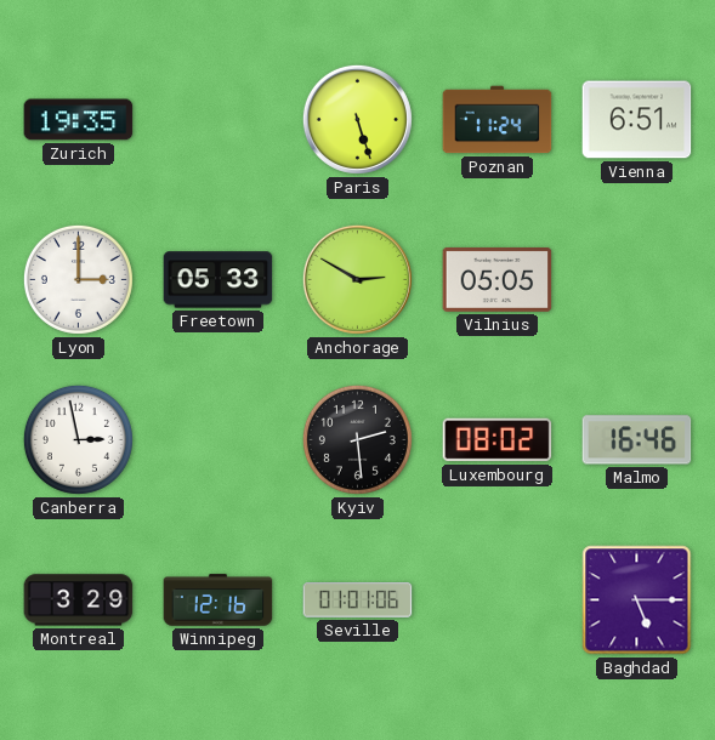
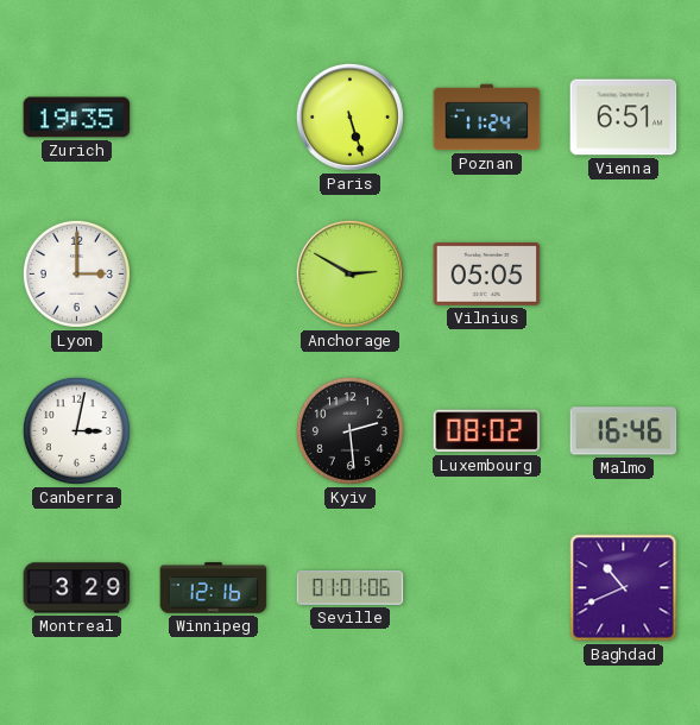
Freetown: 05:33 -> none (219, 280)
Canberra: 2:58 -> 3:02 (76, 430)
Baghdad: 5:15 -> 10:41 (624, 588)
